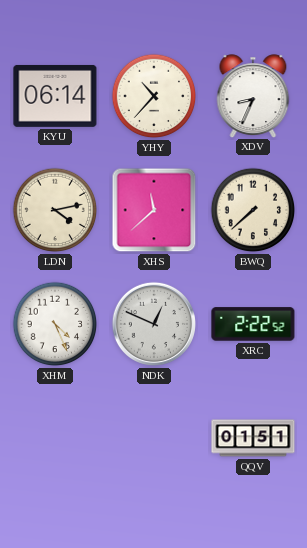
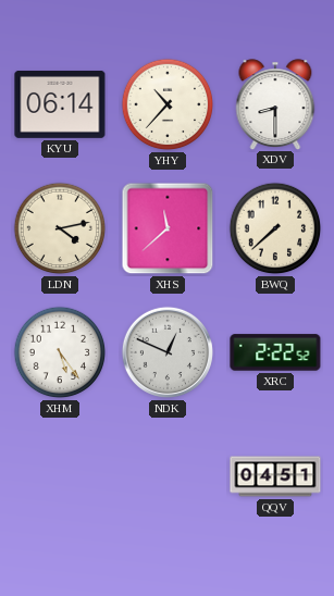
XDV: 8:34 -> 8:30 (275, 104)
XHM: 4:26 -> 5:24 (60, 352)
QQV: 01:51 -> 04:51 (275, 476)
